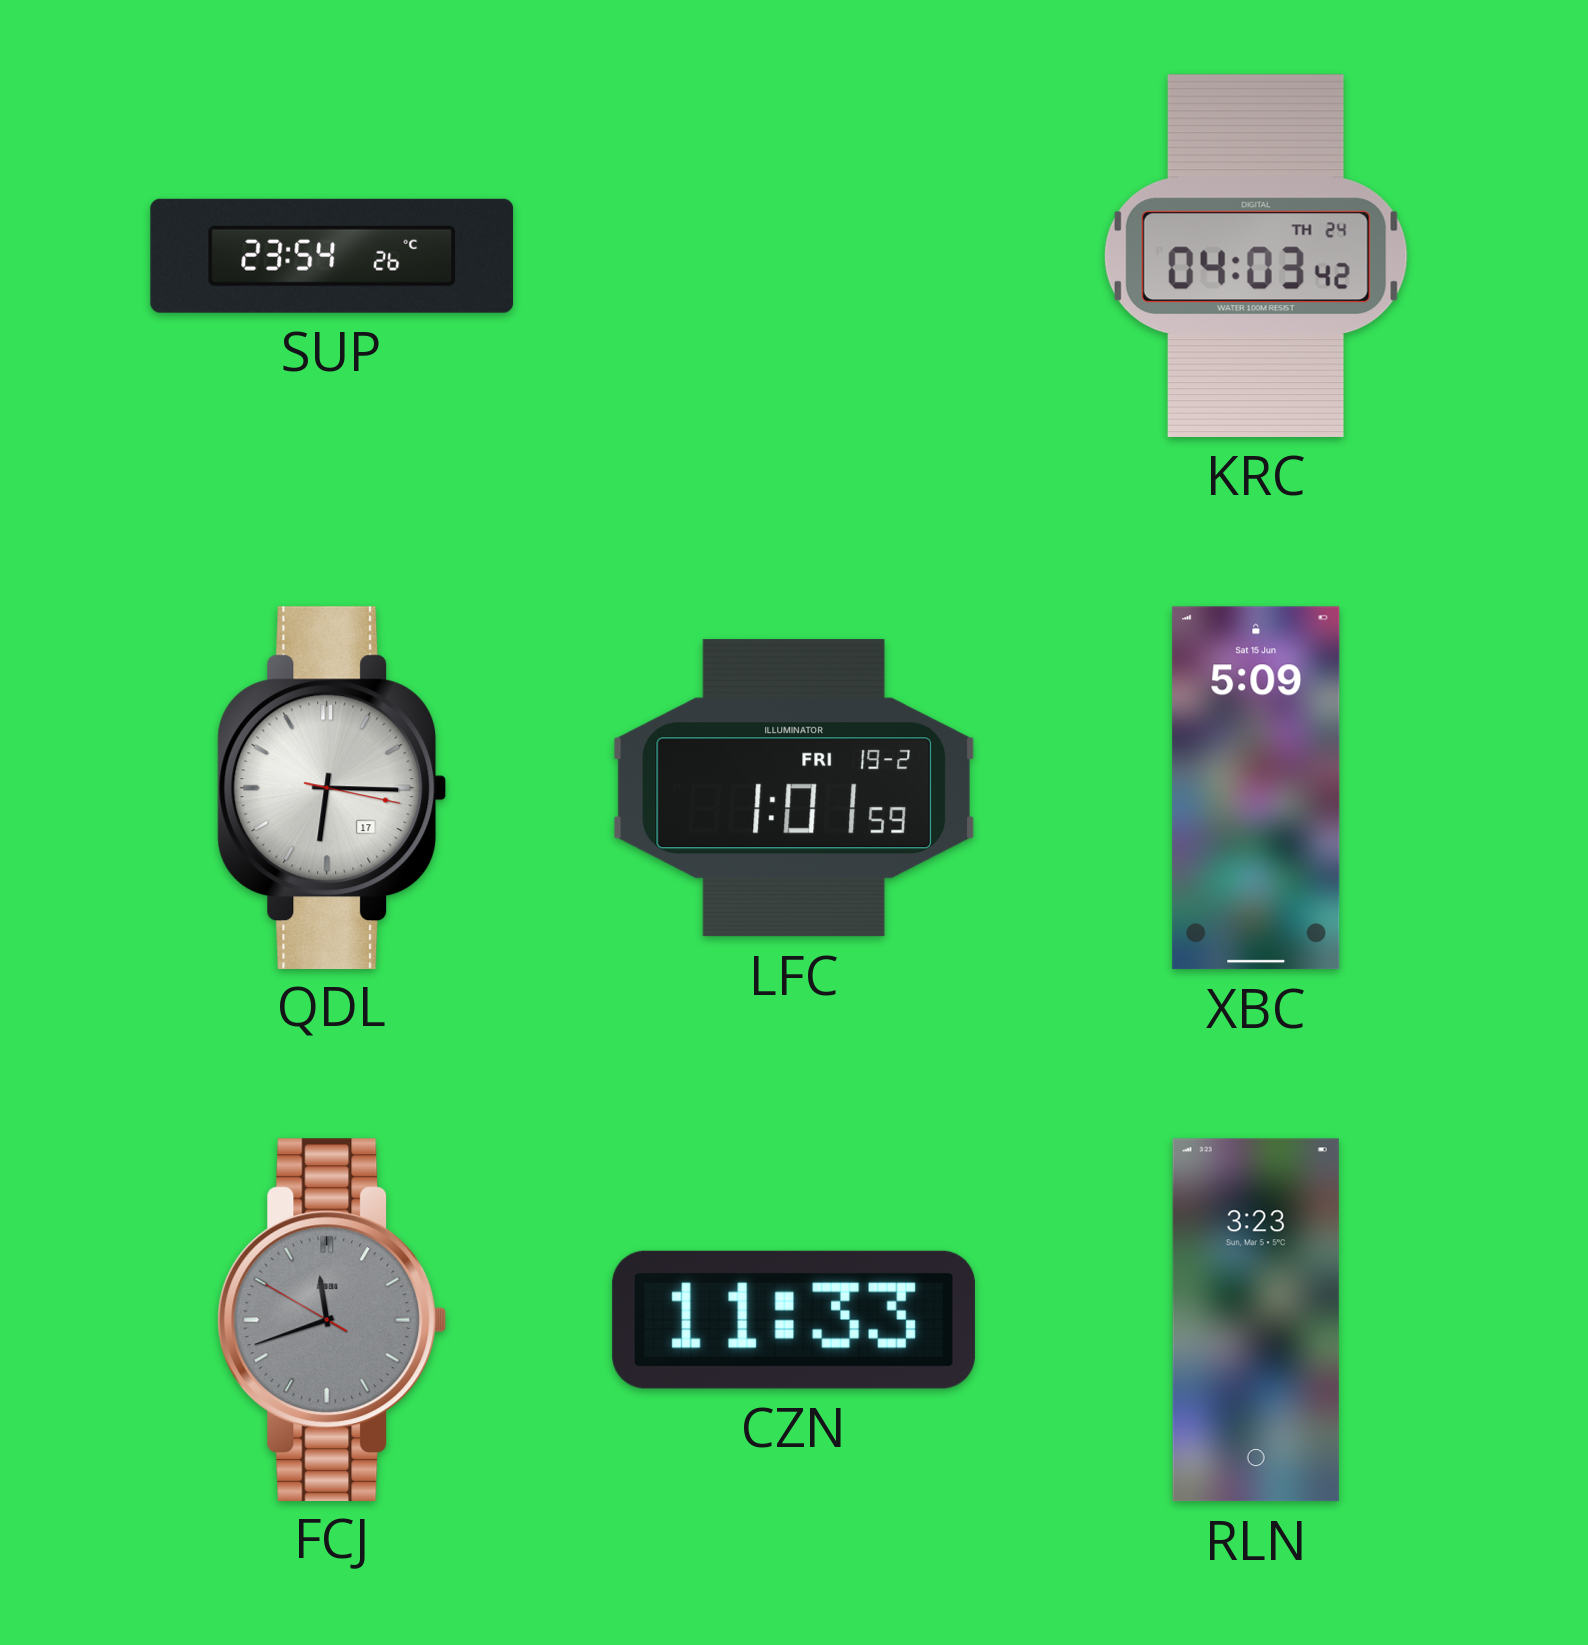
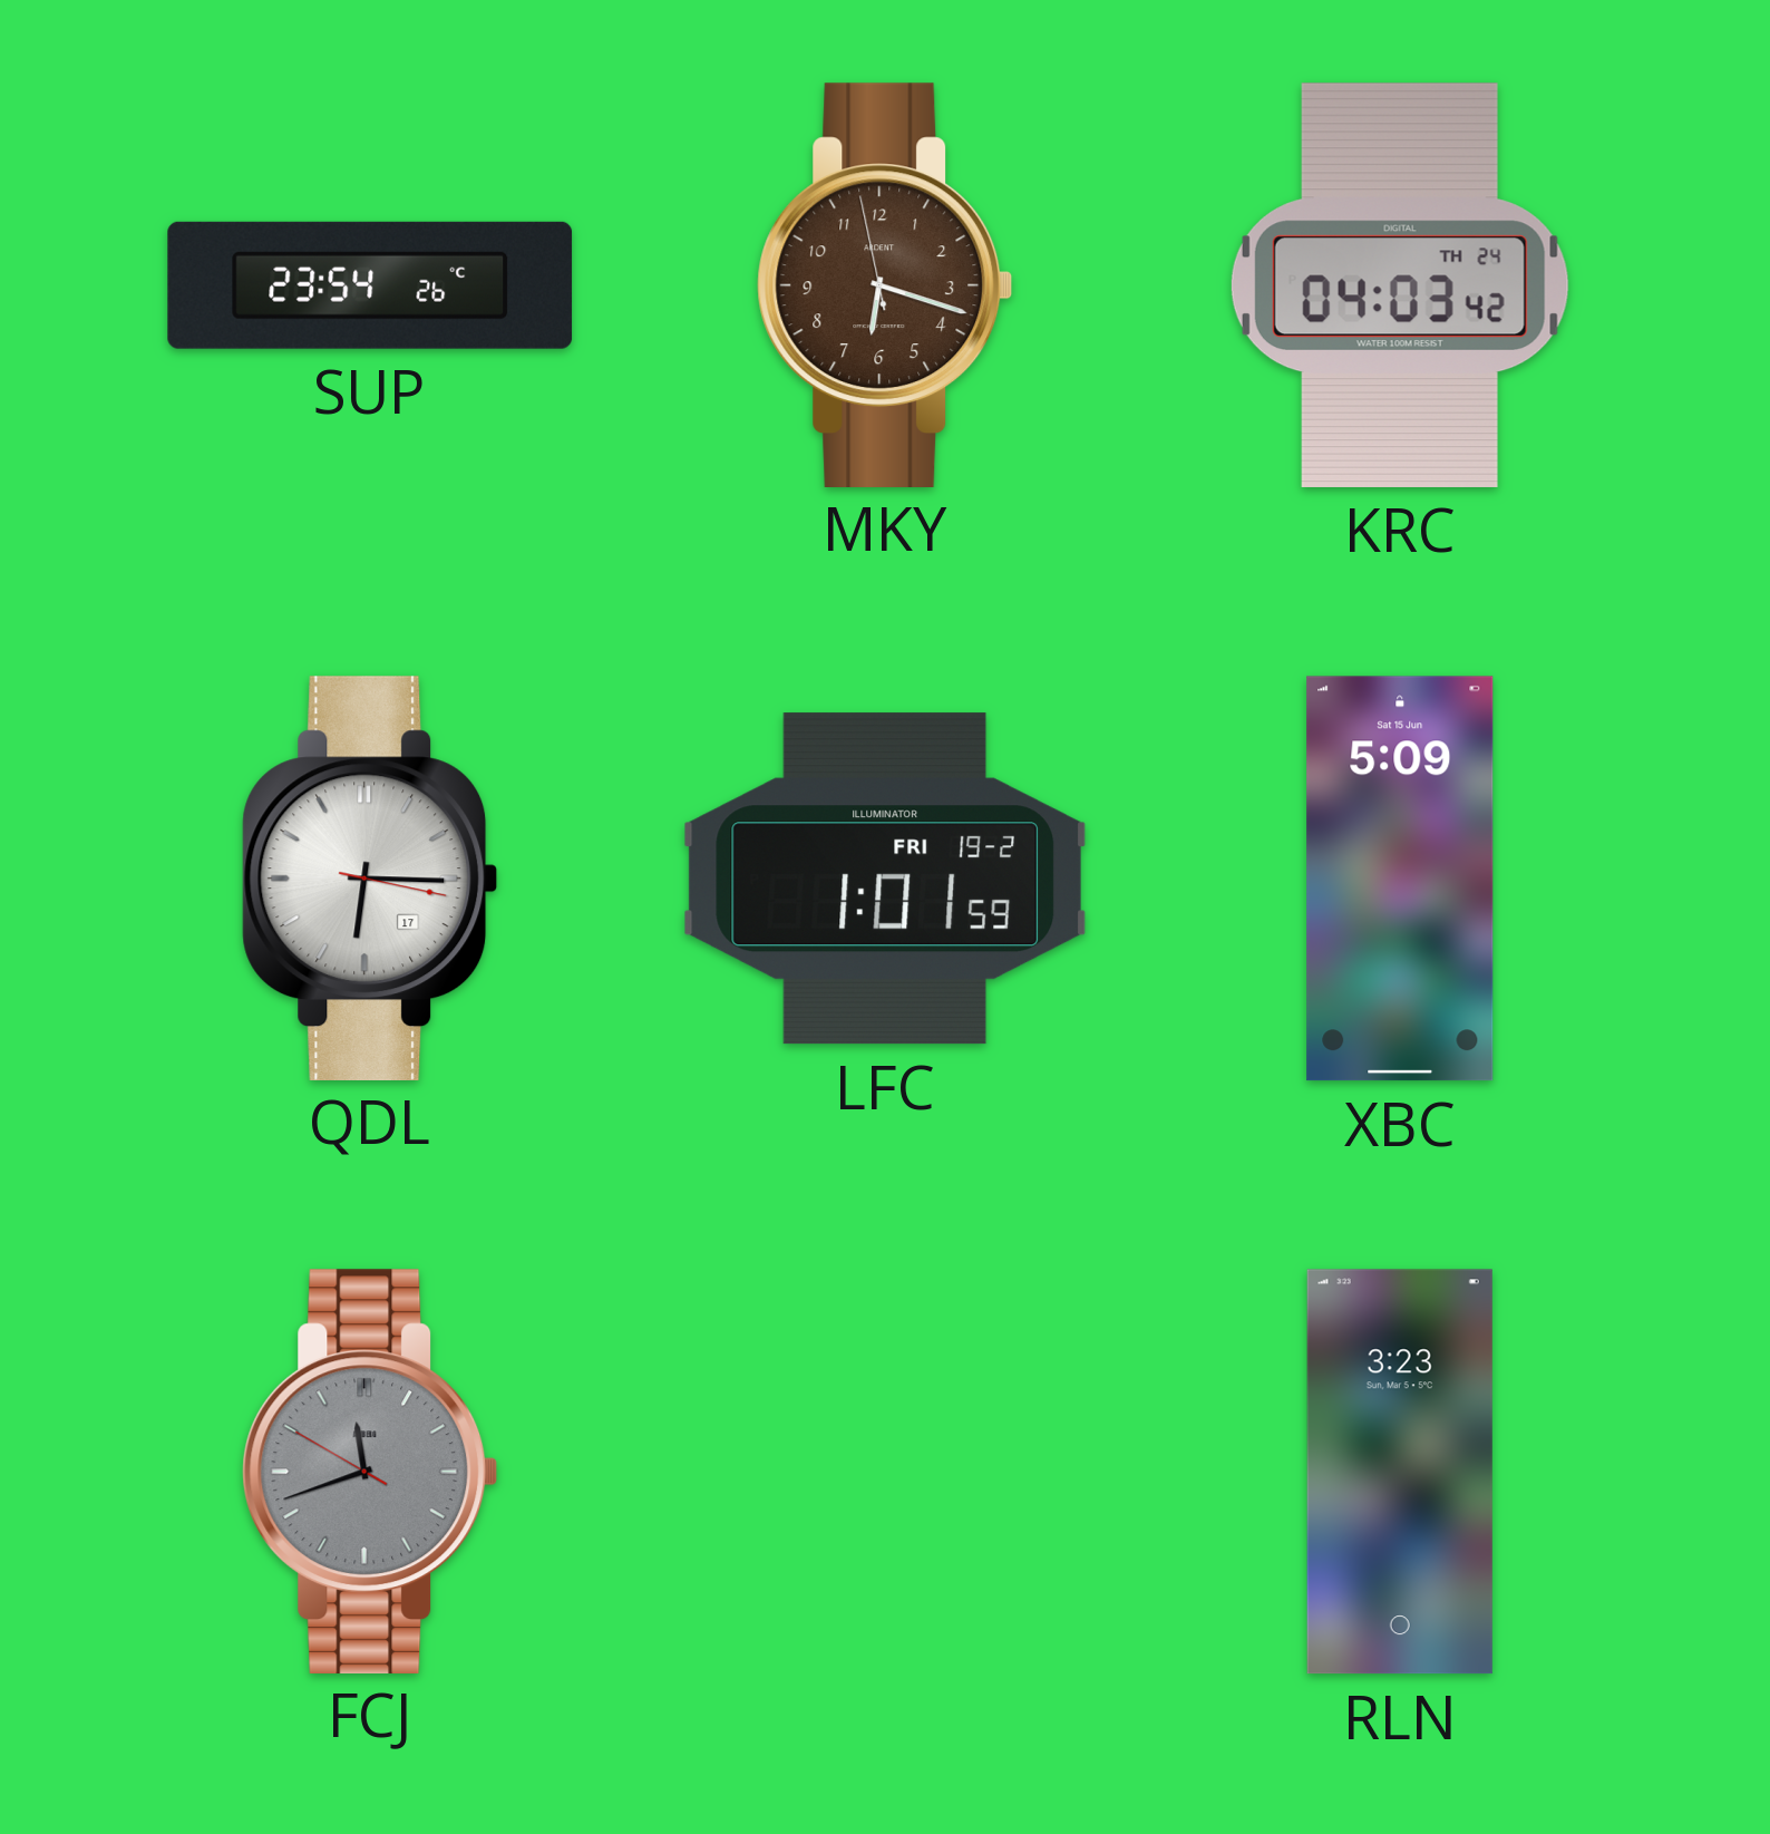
MKY: none -> 6:17 (885, 284)
CZN: 11:33 -> none (794, 1320)
